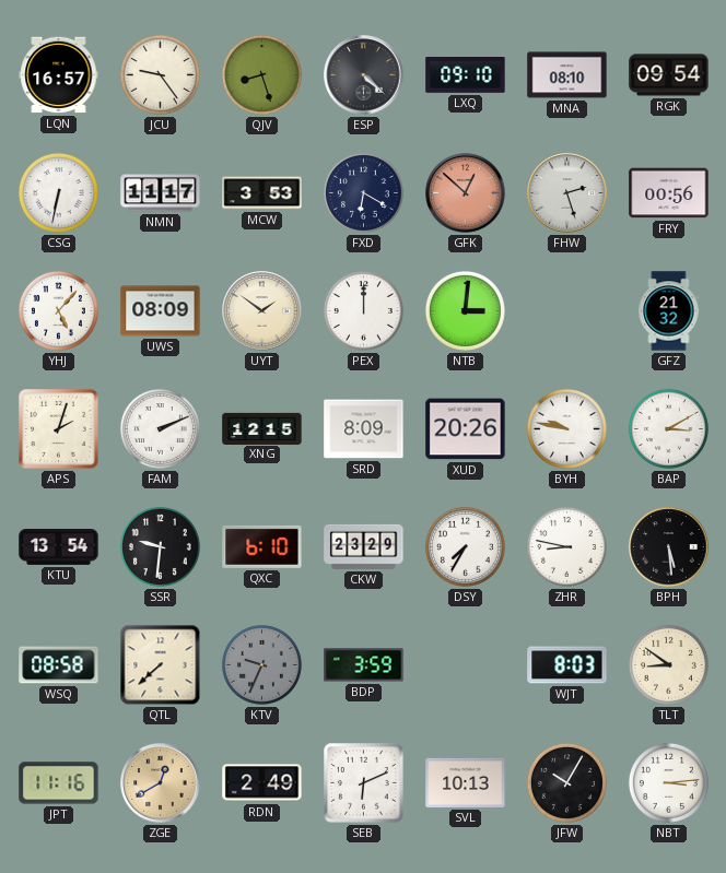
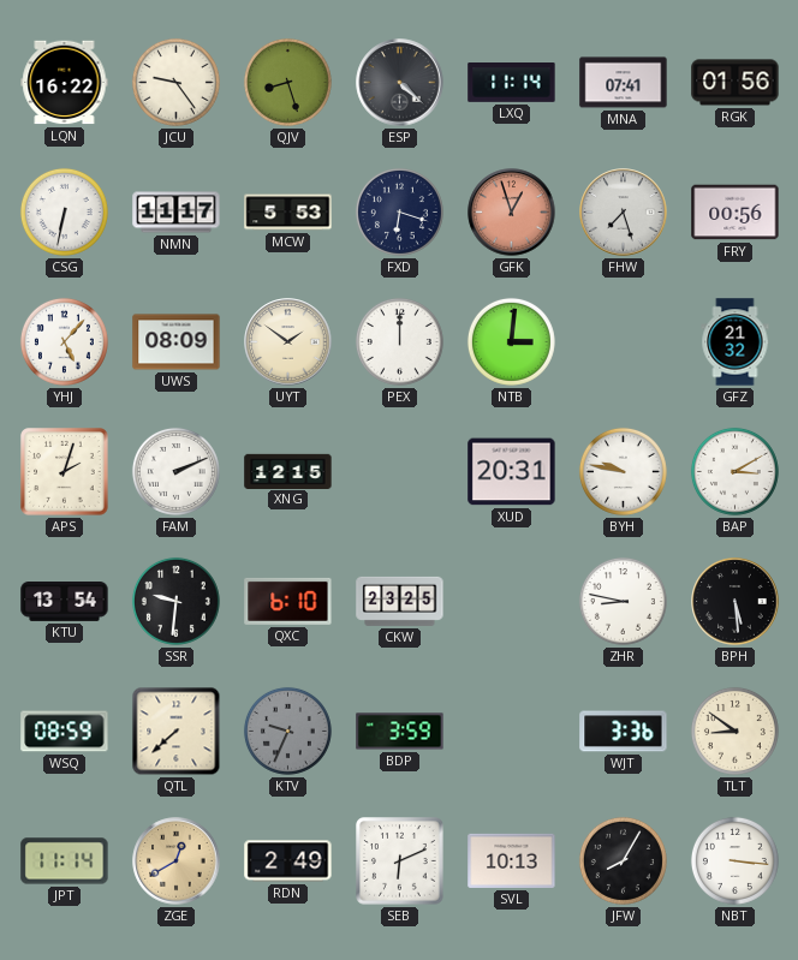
LQN: 16:57 -> 16:22 (65, 83)
LXQ: 09:10 -> 11:14 (512, 83)
MNA: 08:10 -> 07:41 (624, 83)
RGK: 09:54 -> 01:56 (736, 83)
MCW: 3:53 -> 5:53 (288, 213)
FXD: 6:20 -> 6:18 (399, 211)
GFK: 12:52 -> 12:57 (512, 213)
FHW: 2:27 -> 7:27 (624, 213)
SRD: 8:09 -> none (364, 429)
XUD: 20:26 -> 20:31 (512, 472)
CKW: 23:29 -> 23:25 (400, 601)
DSY: 7:35 -> none (465, 546)
WSQ: 08:58 -> 08:59 (65, 732)
WJT: 8:03 -> 3:36 (624, 732)
JPT: 11:16 -> 11:14 (65, 861)
JFW: 10:05 -> 8:05 (623, 860)
NBT: 3:14 -> 3:16 (734, 860)
